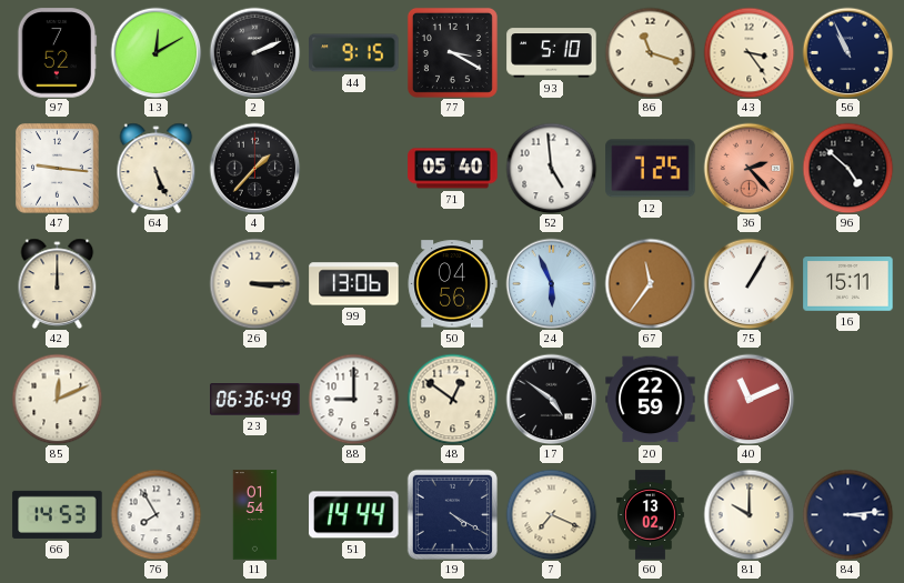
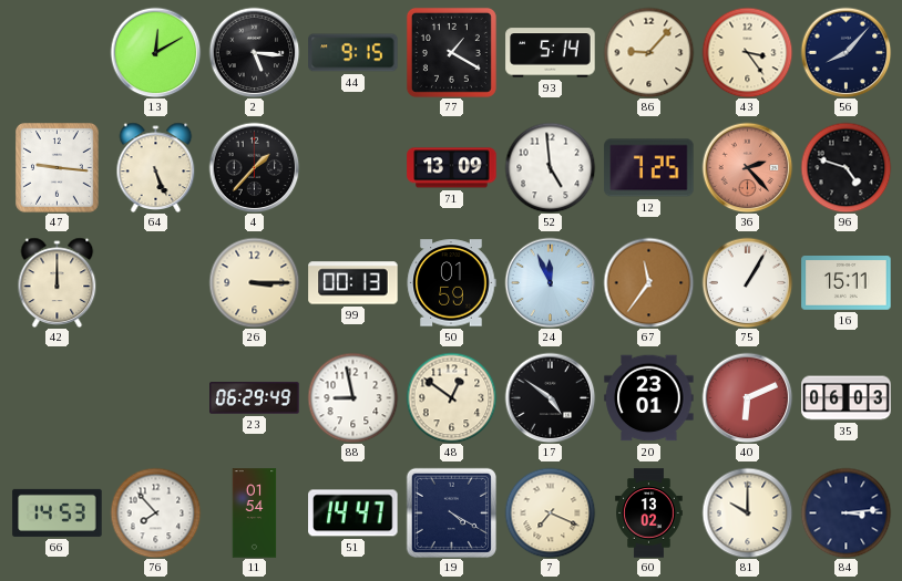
97: 7:52 -> none (58, 53)
2: 2:11 -> 5:16 (254, 52)
77: 3:20 -> 1:20 (451, 52)
93: 5:10 -> 5:14 (551, 53)
86: 11:18 -> 9:07 (648, 52)
56: 10:56 -> 8:07 (845, 52)
71: 05:40 -> 13:09 (452, 168)
96: 4:52 -> 4:48 (845, 167)
99: 13:06 -> 00:13 (353, 283)
50: 04:56 -> 01:59 (451, 283)
24: 5:56 -> 11:56 (550, 282)
85: 12:11 -> none (57, 399)
23: 06:36 -> 06:29 (255, 398)
88: 9:00 -> 8:58 (352, 397)
20: 22:59 -> 23:01 (649, 398)
40: 11:11 -> 6:11 (747, 397)
35: none -> 06:03 (847, 398)
76: 7:55 -> 7:53 (155, 512)
51: 14:44 -> 14:47 (353, 513)
